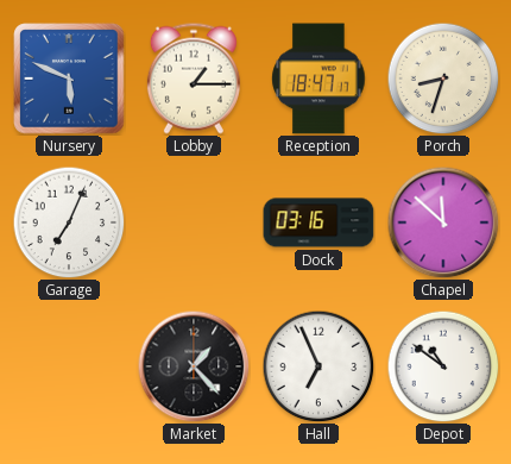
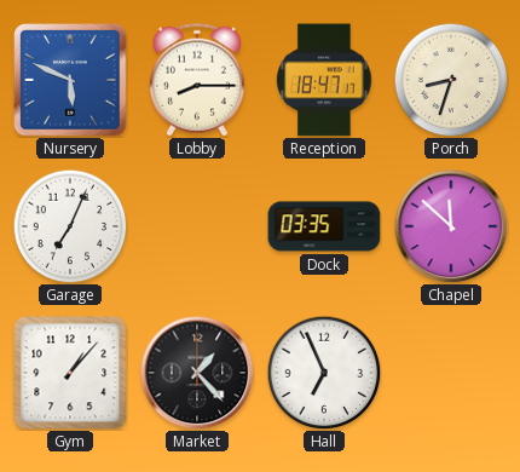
Lobby: 1:15 -> 8:15 (197, 80)
Dock: 03:16 -> 03:35 (324, 226)
Gym: none -> 1:07 (70, 373)
Depot: 10:51 -> none (443, 366)
